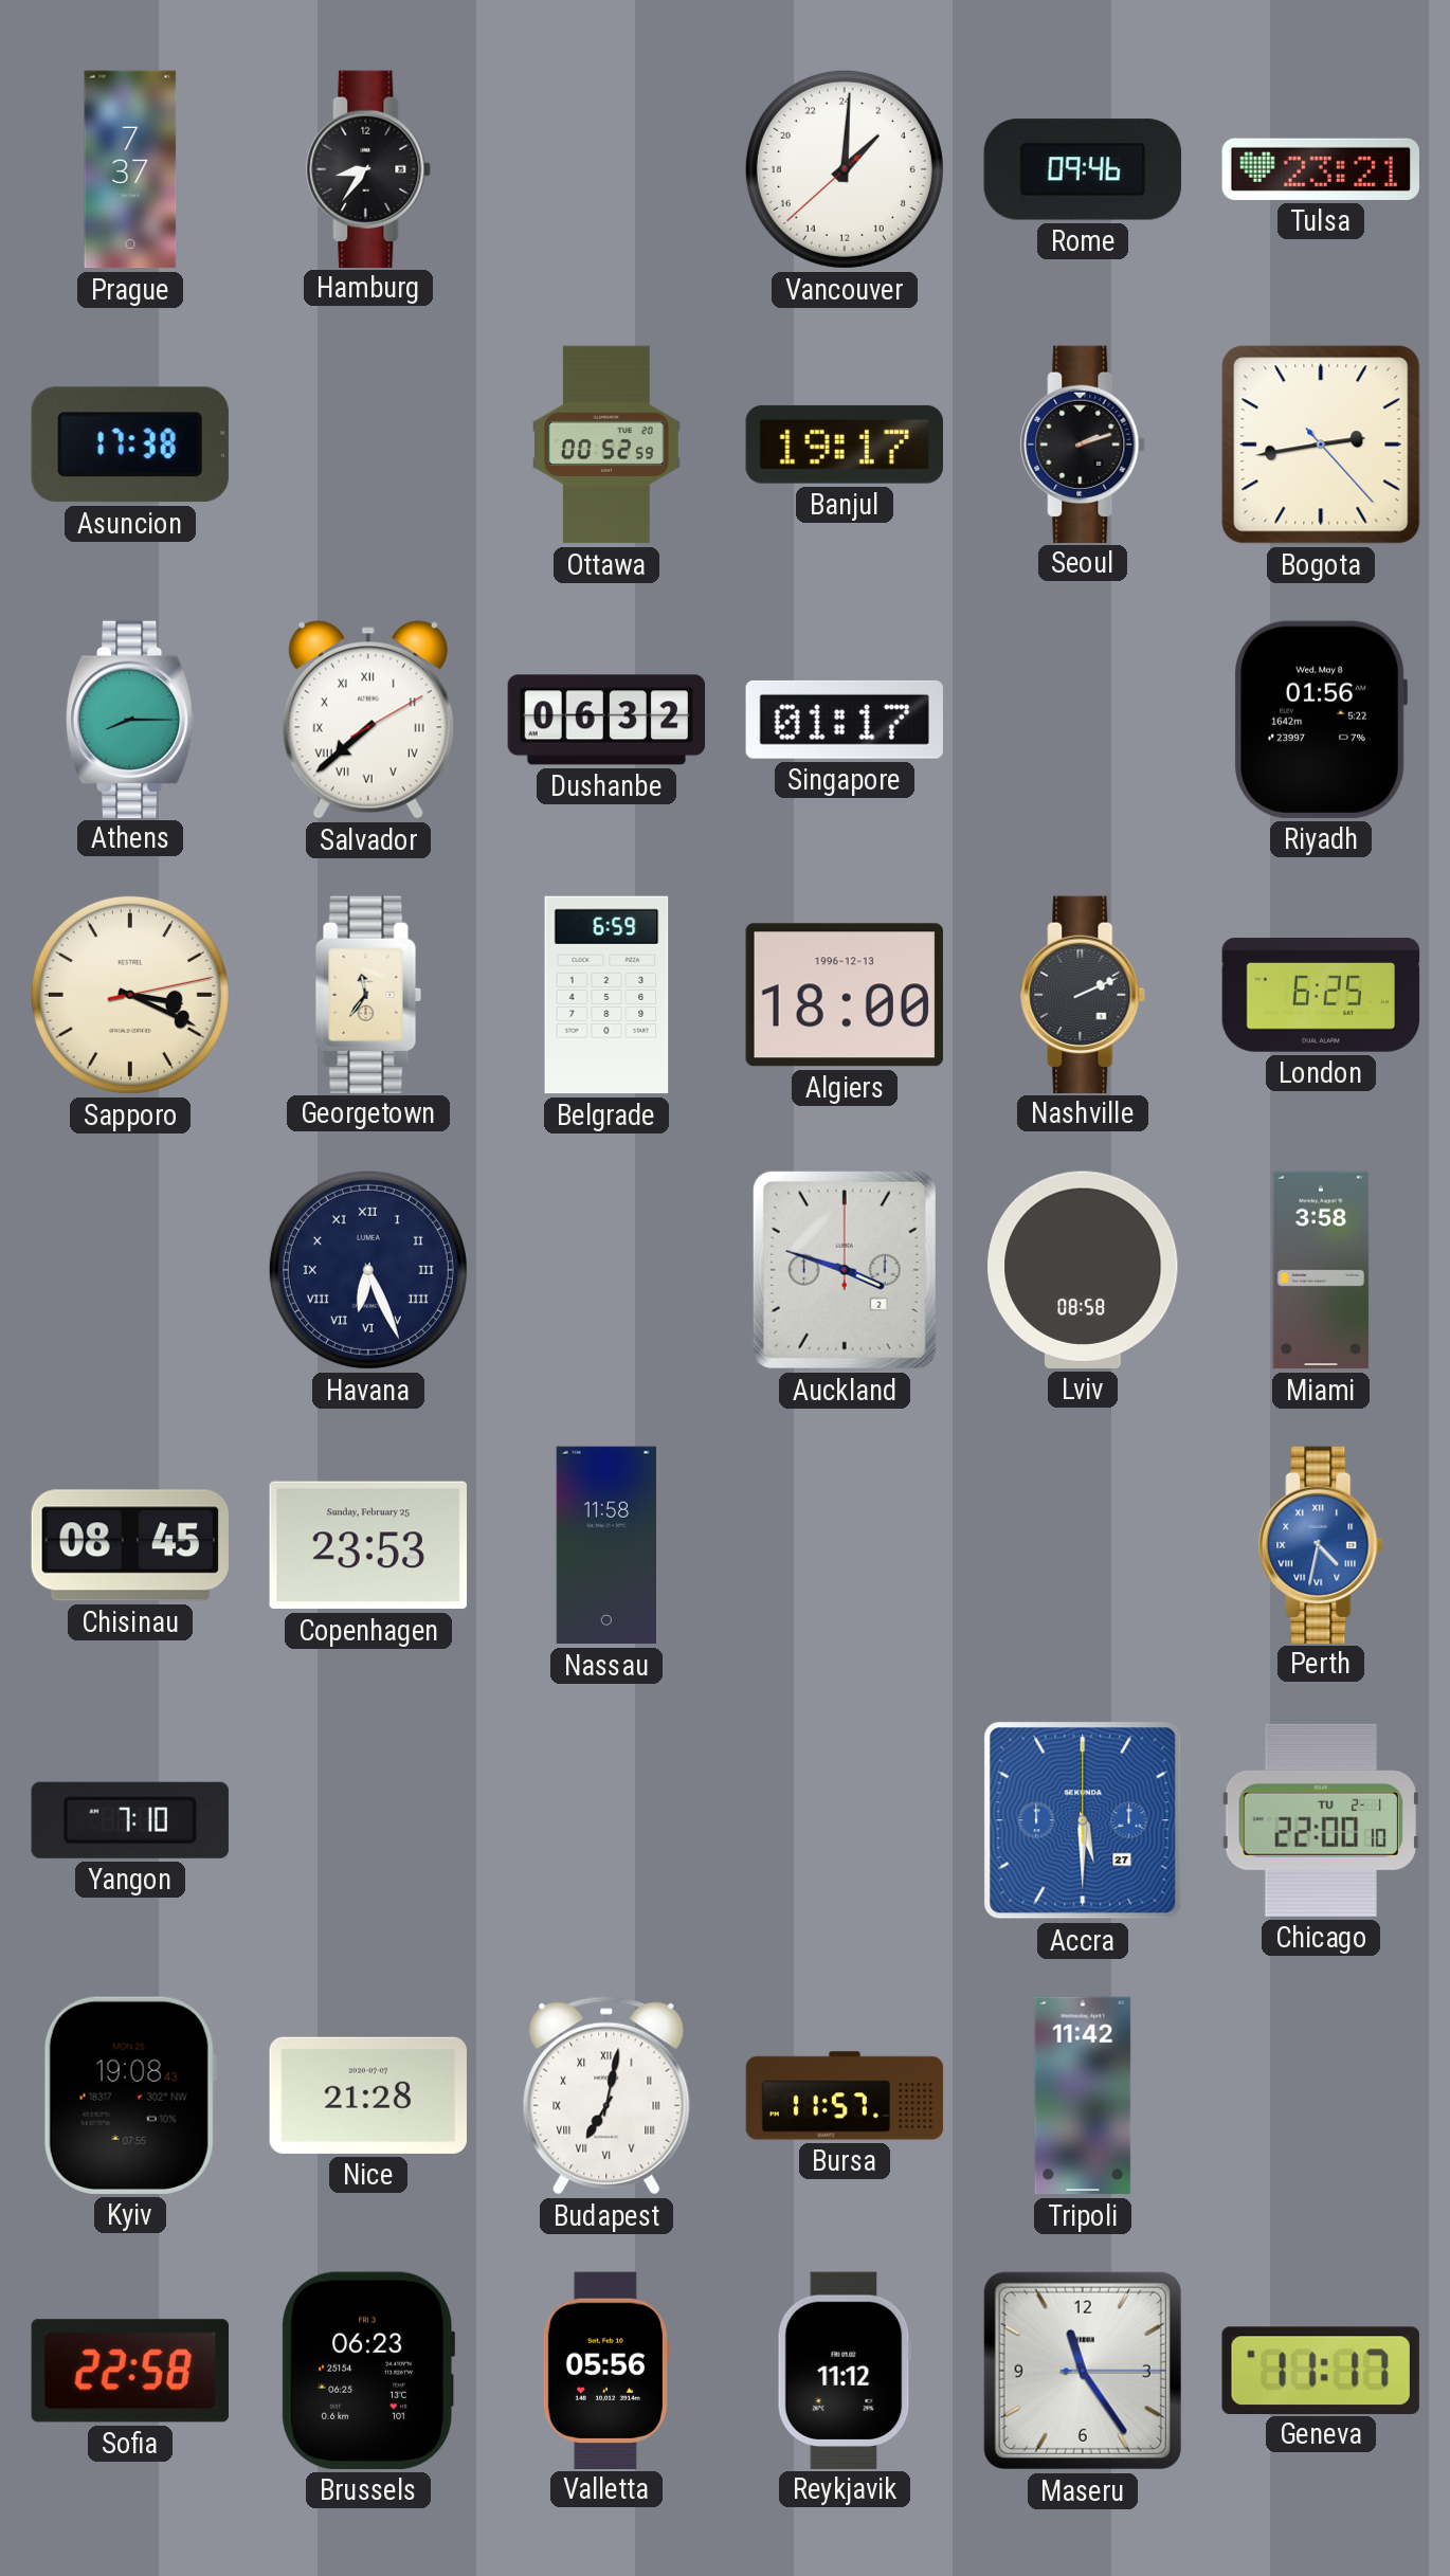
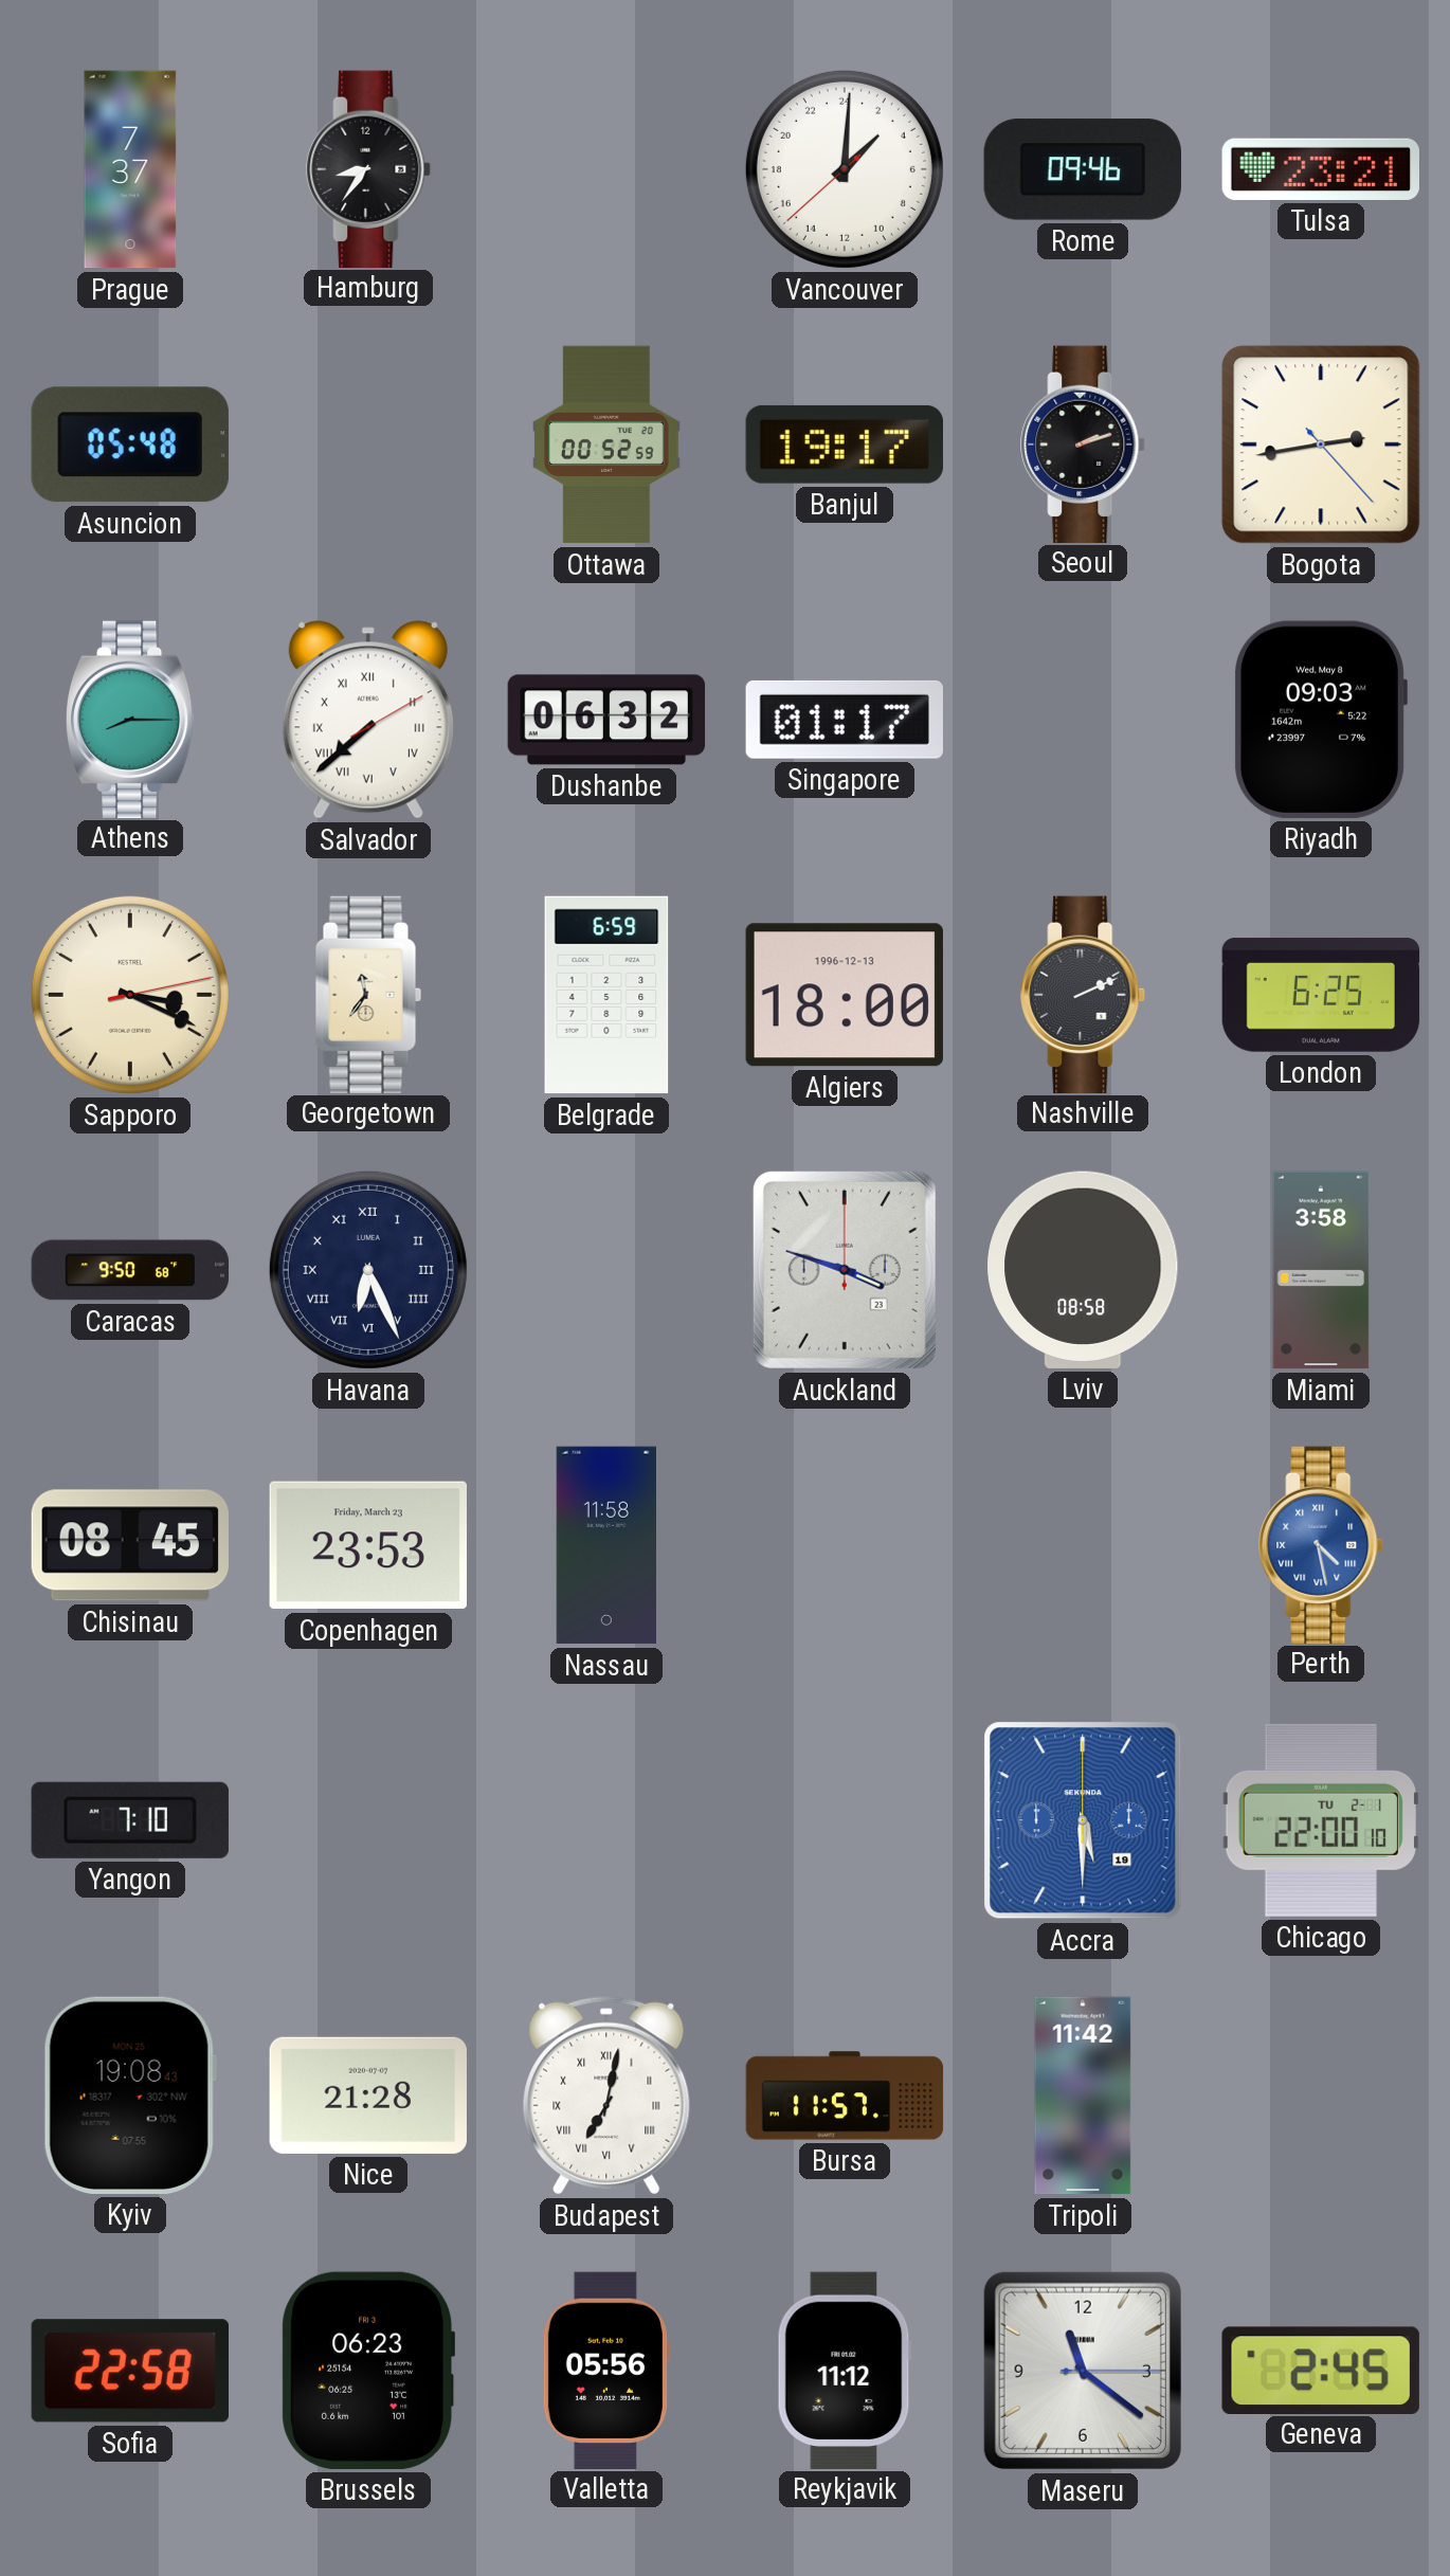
Asuncion: 17:38 -> 05:48 (130, 445)
Riyadh: 01:56 -> 09:03 (1320, 720)
Caracas: none -> 9:50 (130, 1270)
Auckland date: 2 -> 23 (845, 1270)
Copenhagen date: Sunday, February 25 -> Friday, March 23 (367, 1545)
Perth: 4:32 -> 4:28 (1322, 1544)
Accra date: 27 -> 19 (1083, 1820)
Maseru: 11:24 -> 11:21 (1083, 2371)
Geneva: 11:17 -> 2:45 (1321, 2370)
